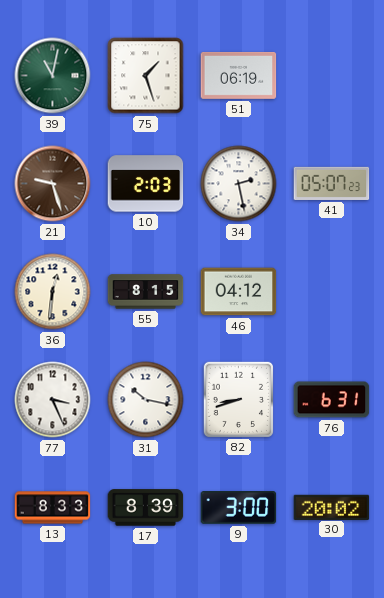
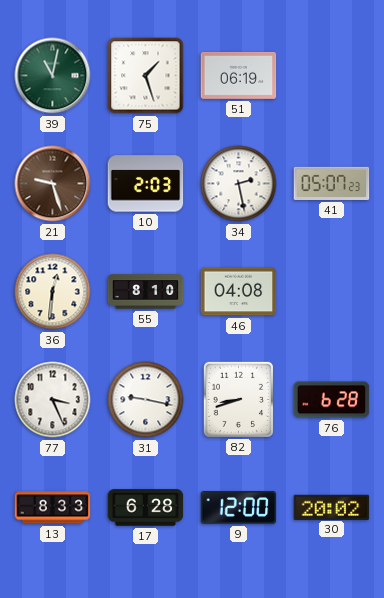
55: 8:15 -> 8:10 (146, 292)
46: 04:12 -> 04:08 (239, 292)
31: 10:17 -> 9:17 (146, 400)
76: 6:31 -> 6:28 (332, 400)
17: 8:39 -> 6:28 (146, 508)
9: 3:00 -> 12:00 (239, 508)
